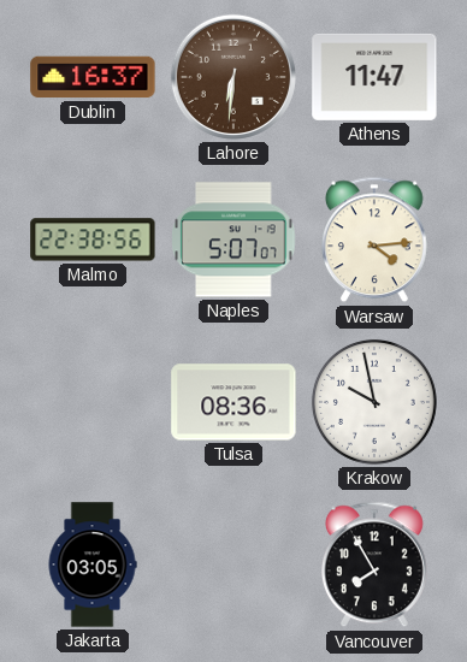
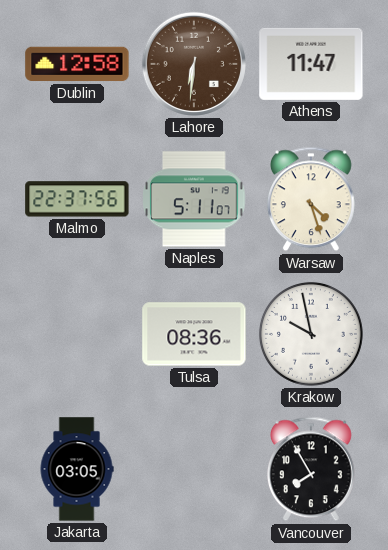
Dublin: 16:37 -> 12:58 (77, 64)
Malmo: 22:38 -> 22:37 (77, 199)
Naples: 5:07 -> 5:11 (194, 199)
Warsaw: 4:14 -> 4:27 (311, 199)
